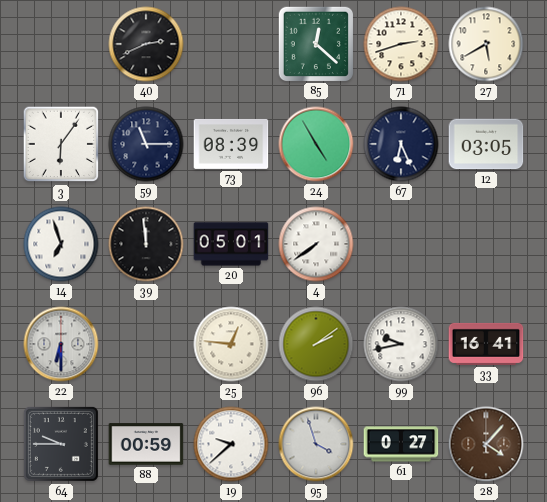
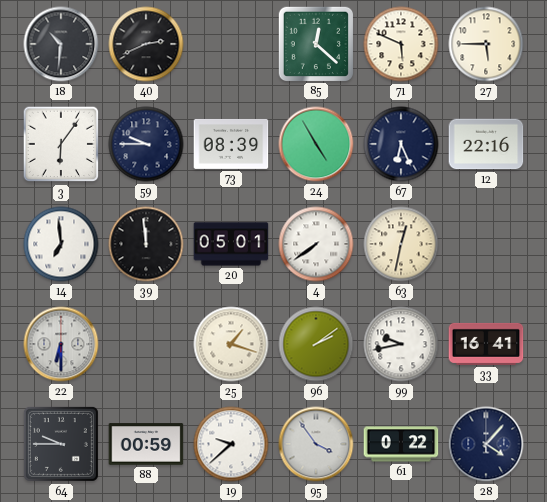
18: none -> 10:31 (61, 44)
71: 2:42 -> 5:49 (401, 44)
27: 5:40 -> 5:45 (486, 44)
59: 11:15 -> 9:45 (146, 144)
12: 03:05 -> 22:16 (486, 144)
14: 6:57 -> 6:59 (61, 244)
63: none -> 12:32 (401, 244)
25: 12:46 -> 1:18 (231, 344)
95: 3:57 -> 3:54 (316, 444)
61: 0:27 -> 0:22 (401, 444)
28 dial: brown -> navy (486, 444)
